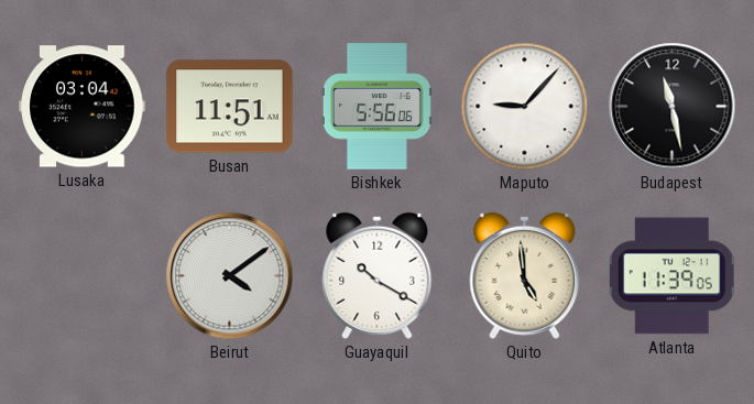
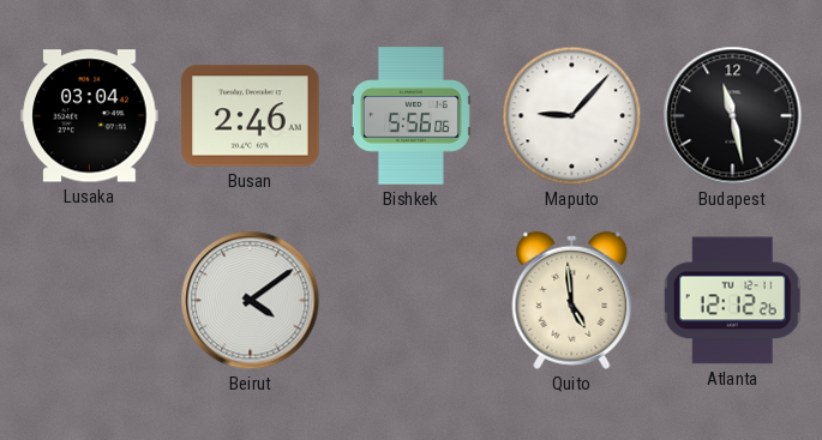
Busan: 11:51 -> 2:46 (251, 116)
Guayaquil: 10:20 -> none (378, 275)
Atlanta: 11:39 -> 12:12 (732, 301)
